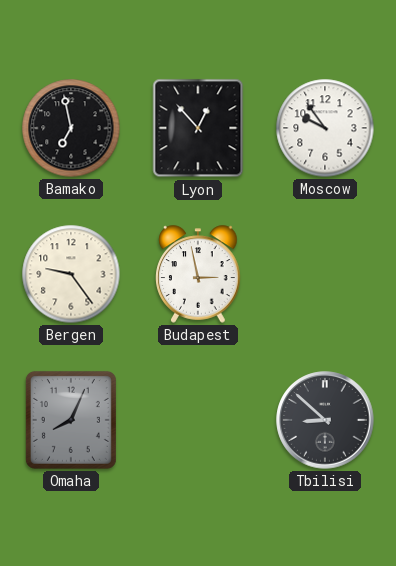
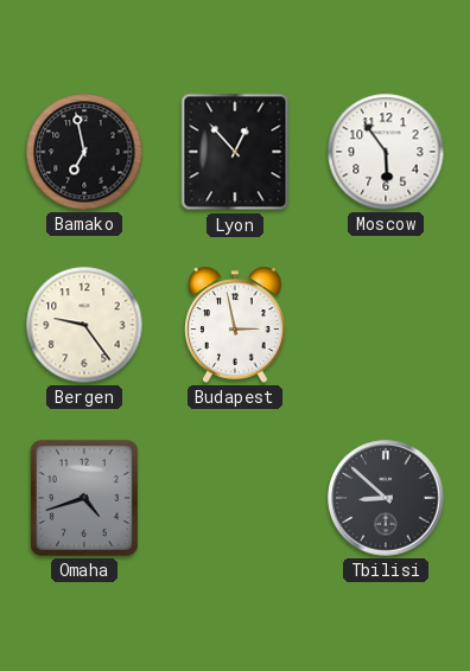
Moscow: 9:54 -> 5:54 (386, 152)
Omaha: 8:04 -> 4:42 (84, 498)
